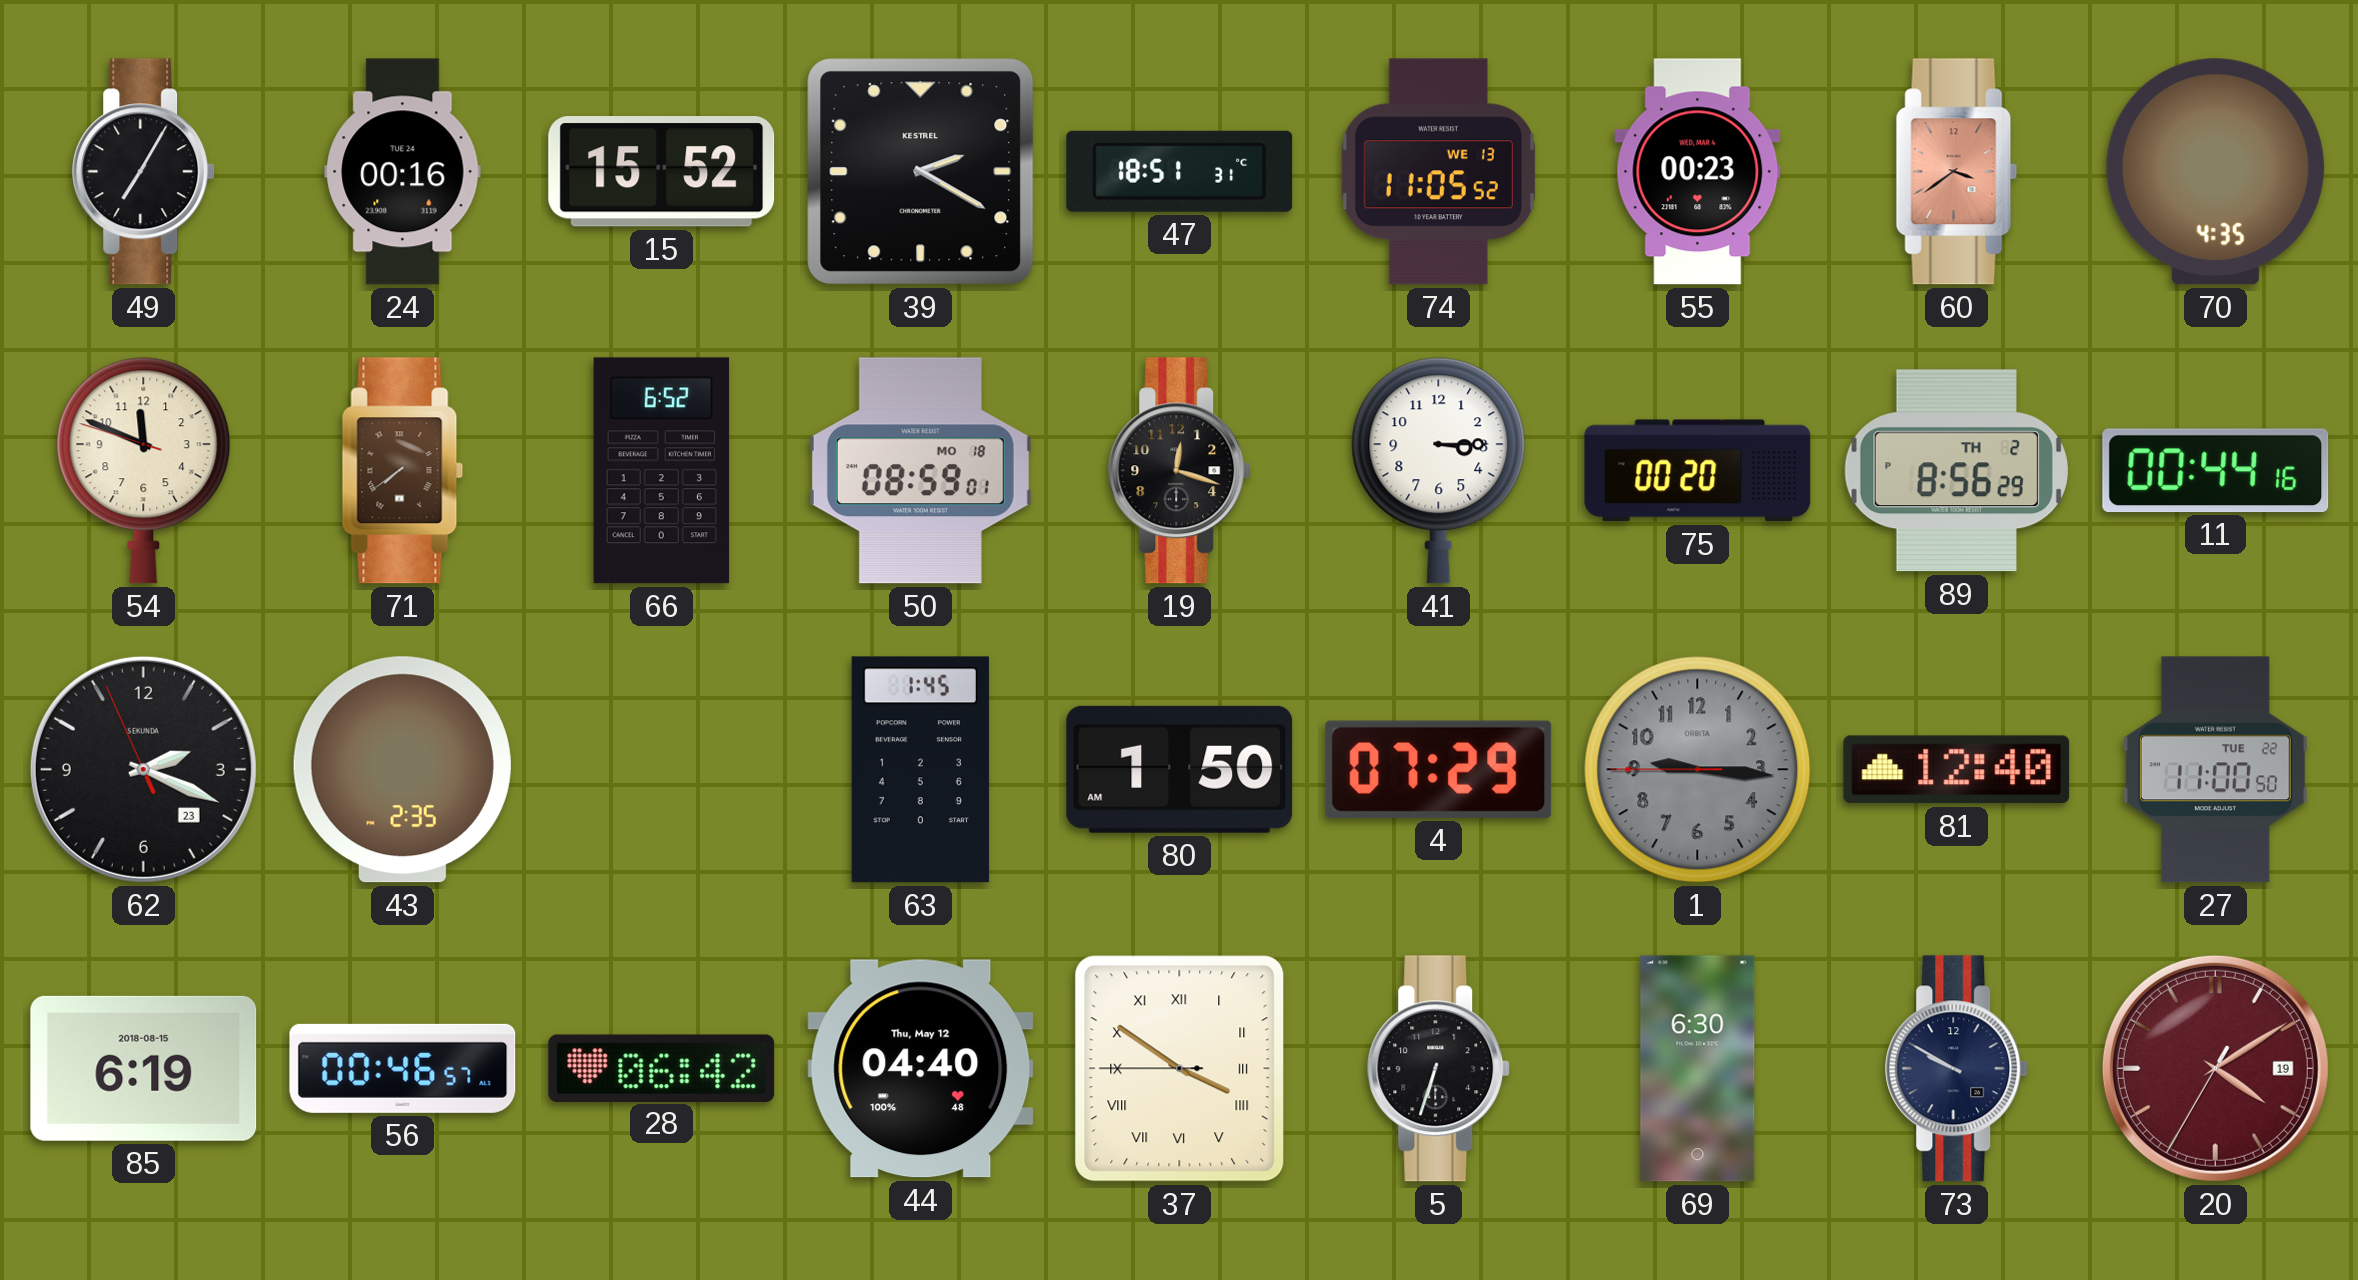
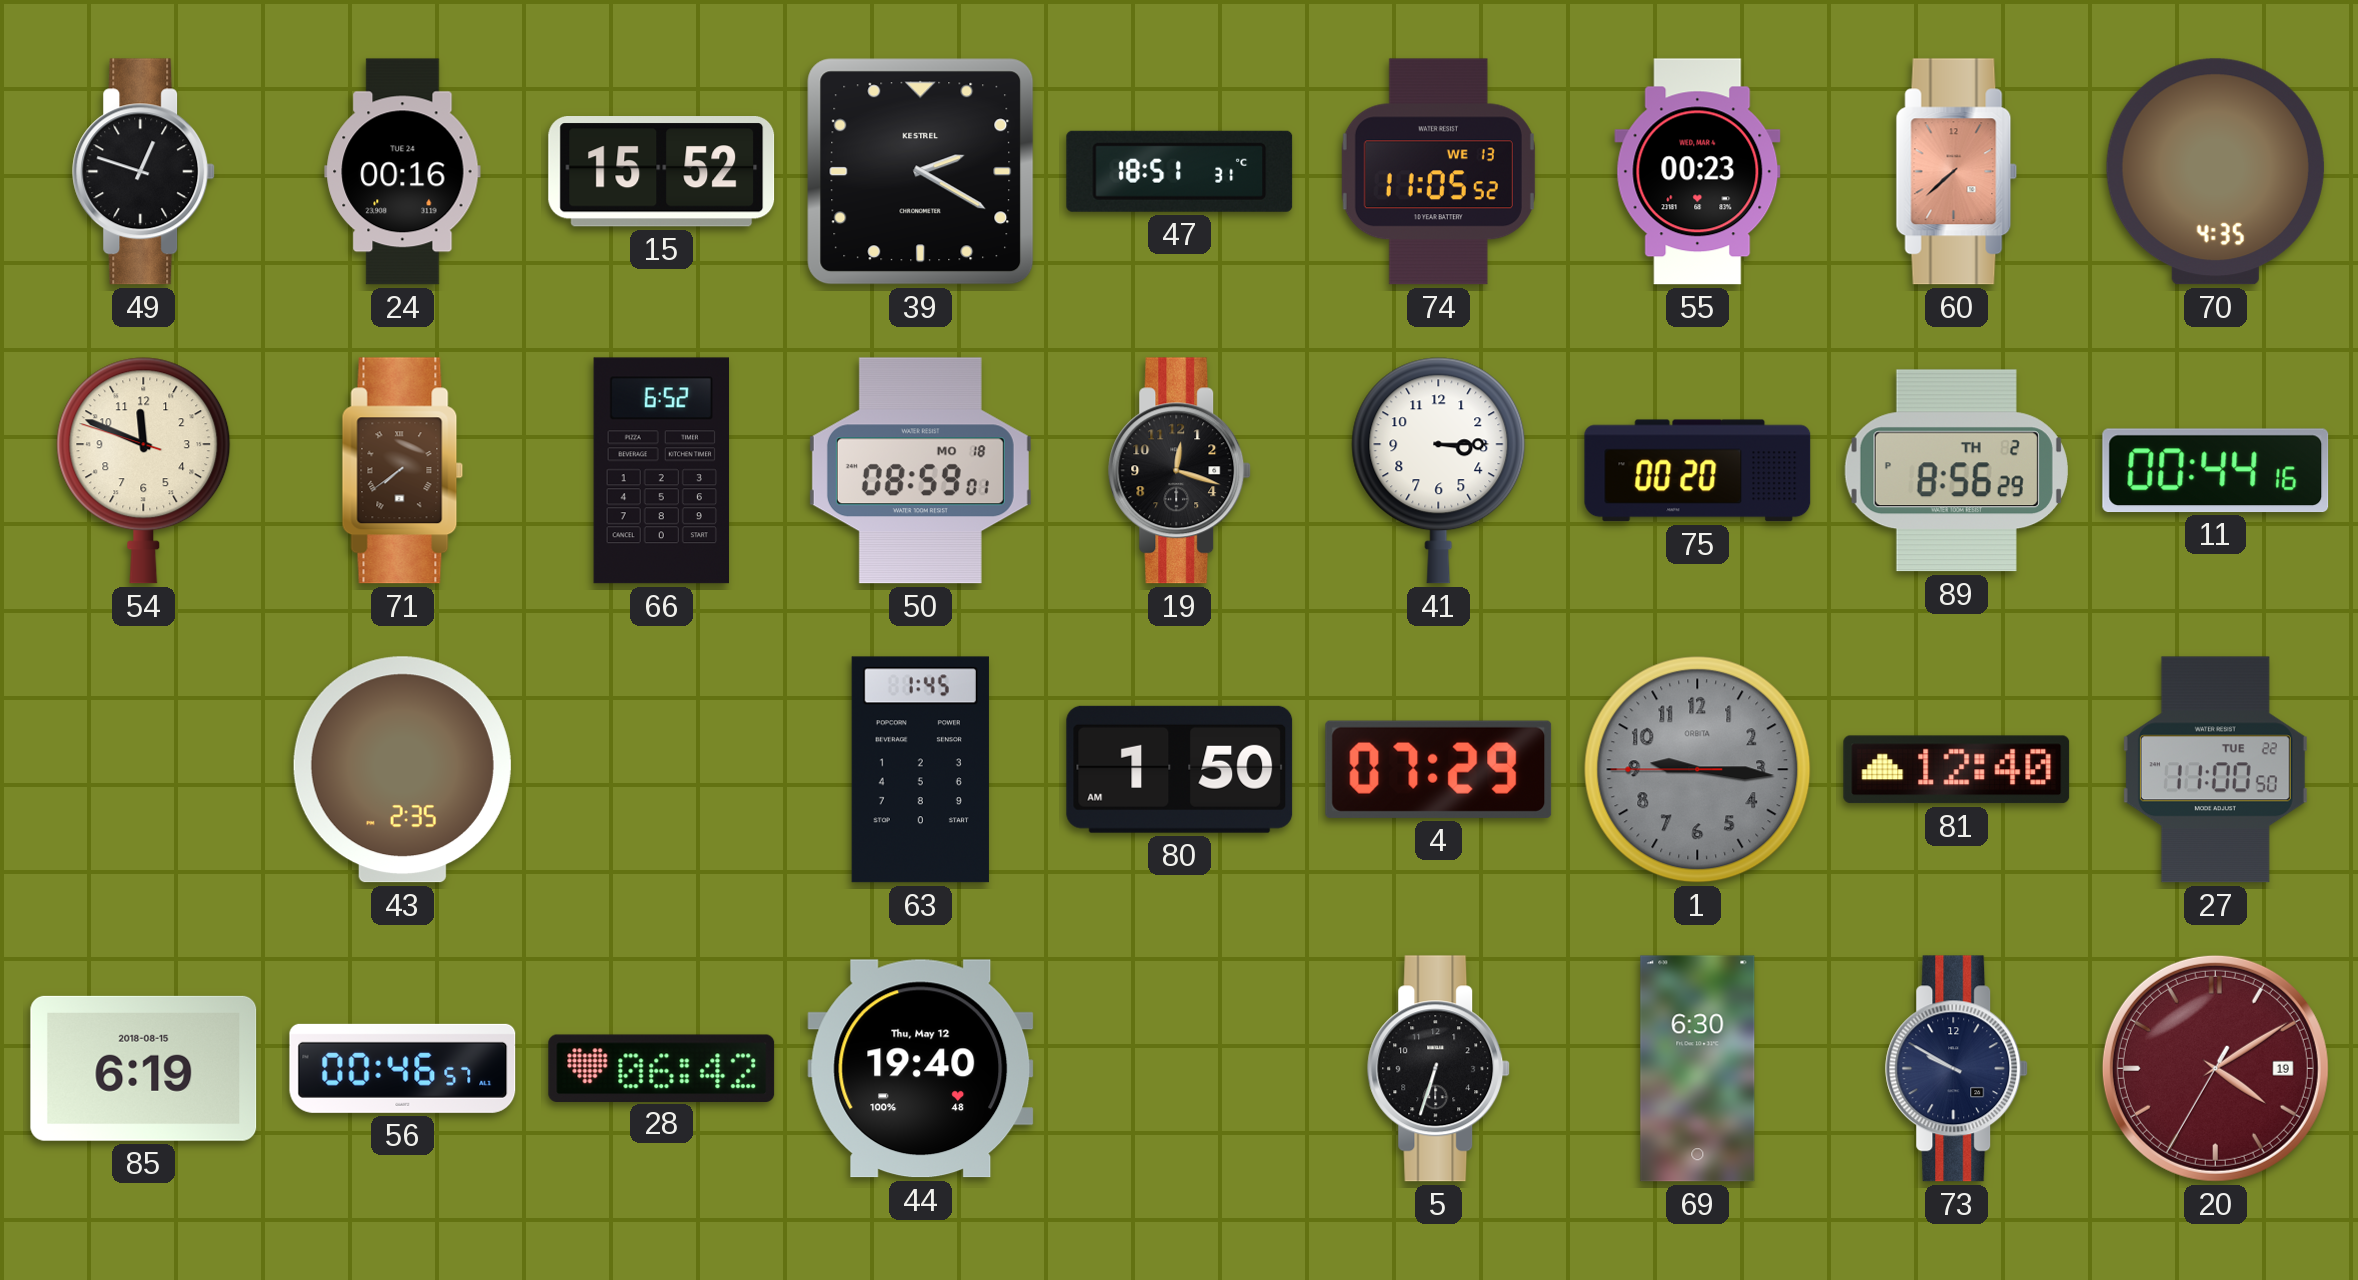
49: 7:05 -> 12:48 (144, 172)
60: 3:39 -> 7:38 (1957, 172)
62: 2:18 -> none (143, 769)
44: 04:40 -> 19:40 (921, 1069)
37: 3:50 -> none (1180, 1069)
